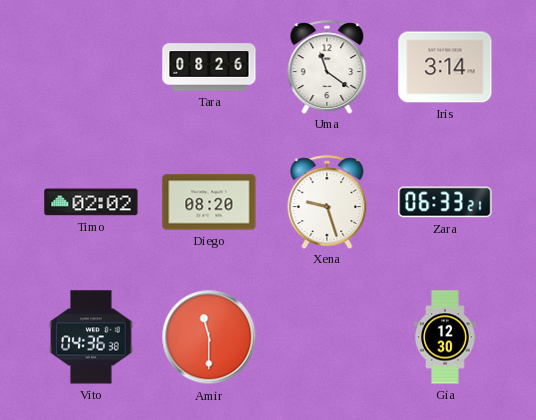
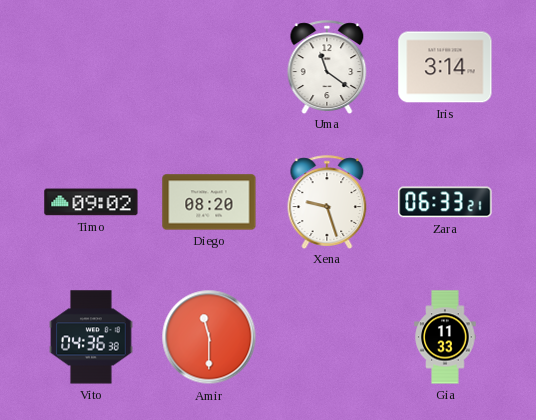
Tara: 08:26 -> none (209, 67)
Timo: 02:02 -> 09:02 (91, 202)
Gia: 12:30 -> 11:33 (445, 337)
